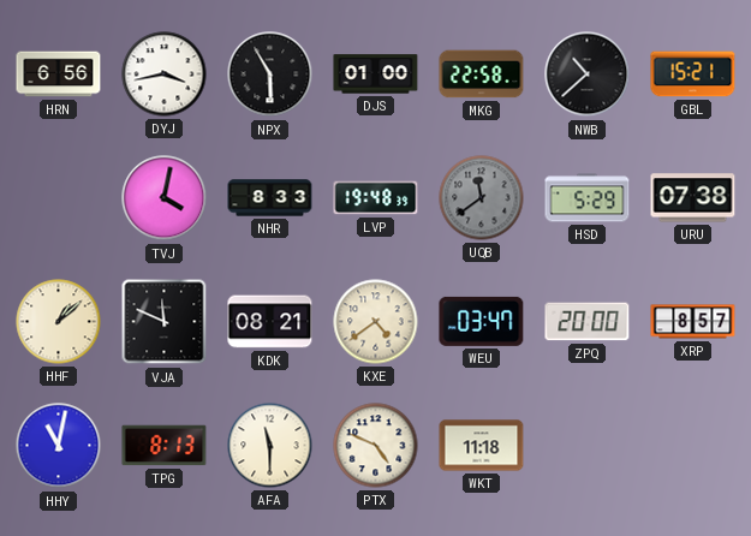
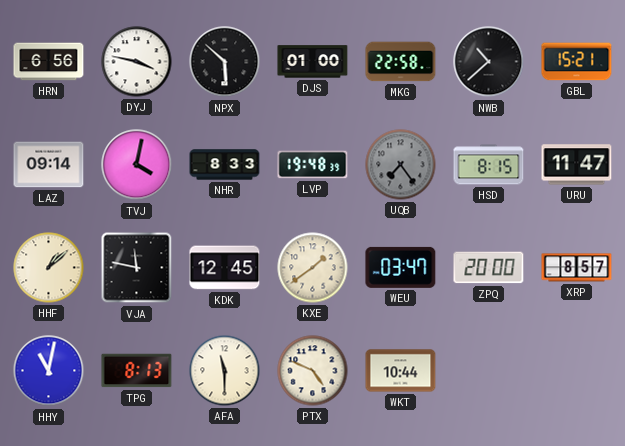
DYJ: 3:43 -> 3:47 (137, 62)
NPX: 5:55 -> 5:52 (225, 62)
LAZ: none -> 09:14 (49, 165)
UQB: 11:39 -> 7:24 (401, 165)
HSD: 5:29 -> 8:15 (489, 165)
URU: 07:38 -> 11:47 (577, 165)
VJA: 11:49 -> 11:47 (137, 268)
KDK: 08:21 -> 12:45 (225, 268)
KXE: 4:39 -> 1:39 (313, 268)
WKT: 11:18 -> 10:44 (401, 371)
